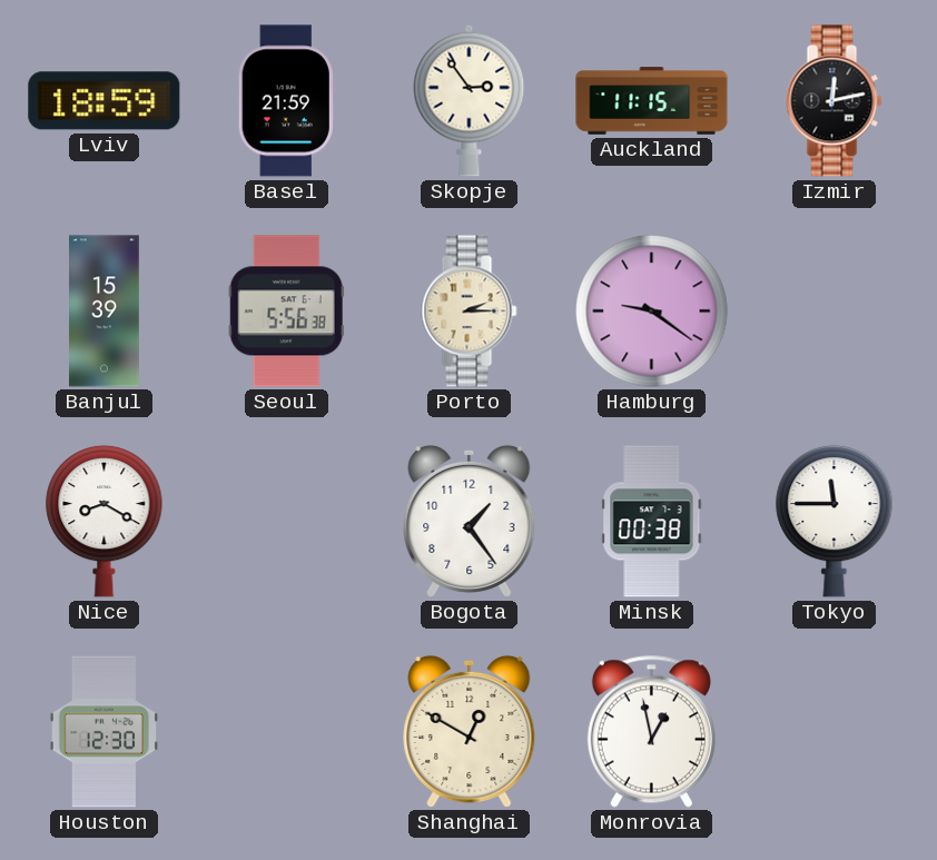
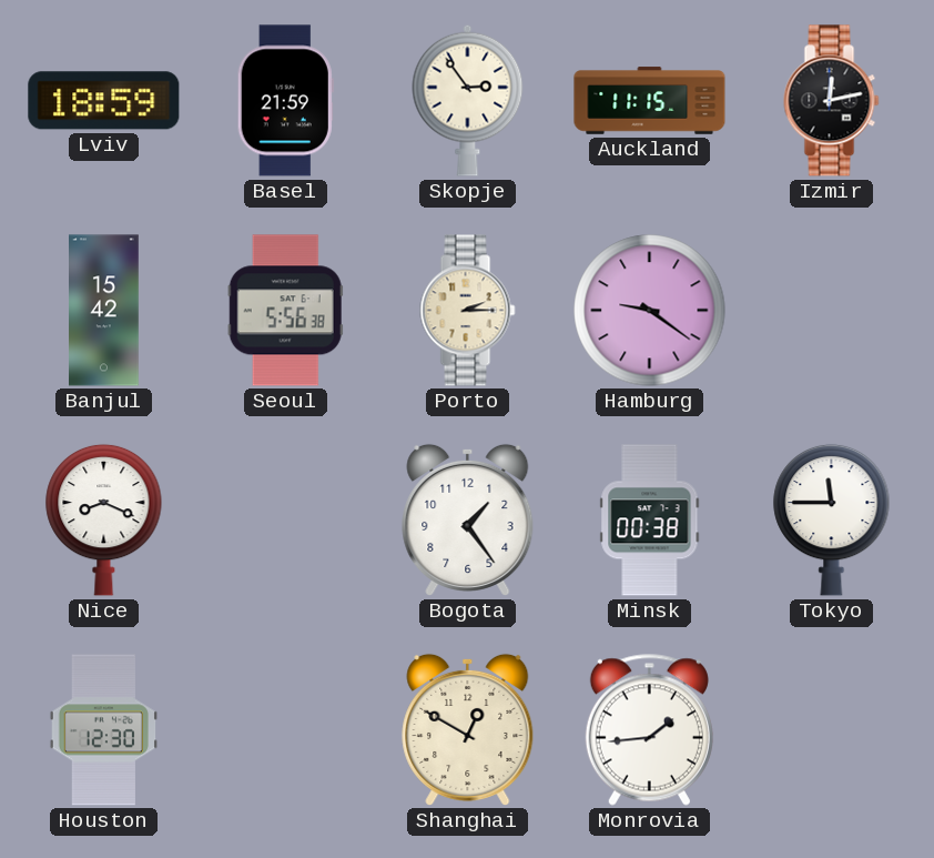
Banjul: 15:39 -> 15:42 (104, 311)
Nice: 8:20 -> 8:19 (104, 519)
Monrovia: 12:58 -> 1:44 (649, 729)
